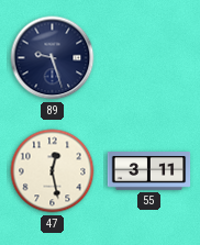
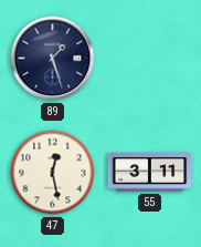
89: 9:27 -> 1:27 (53, 59)
